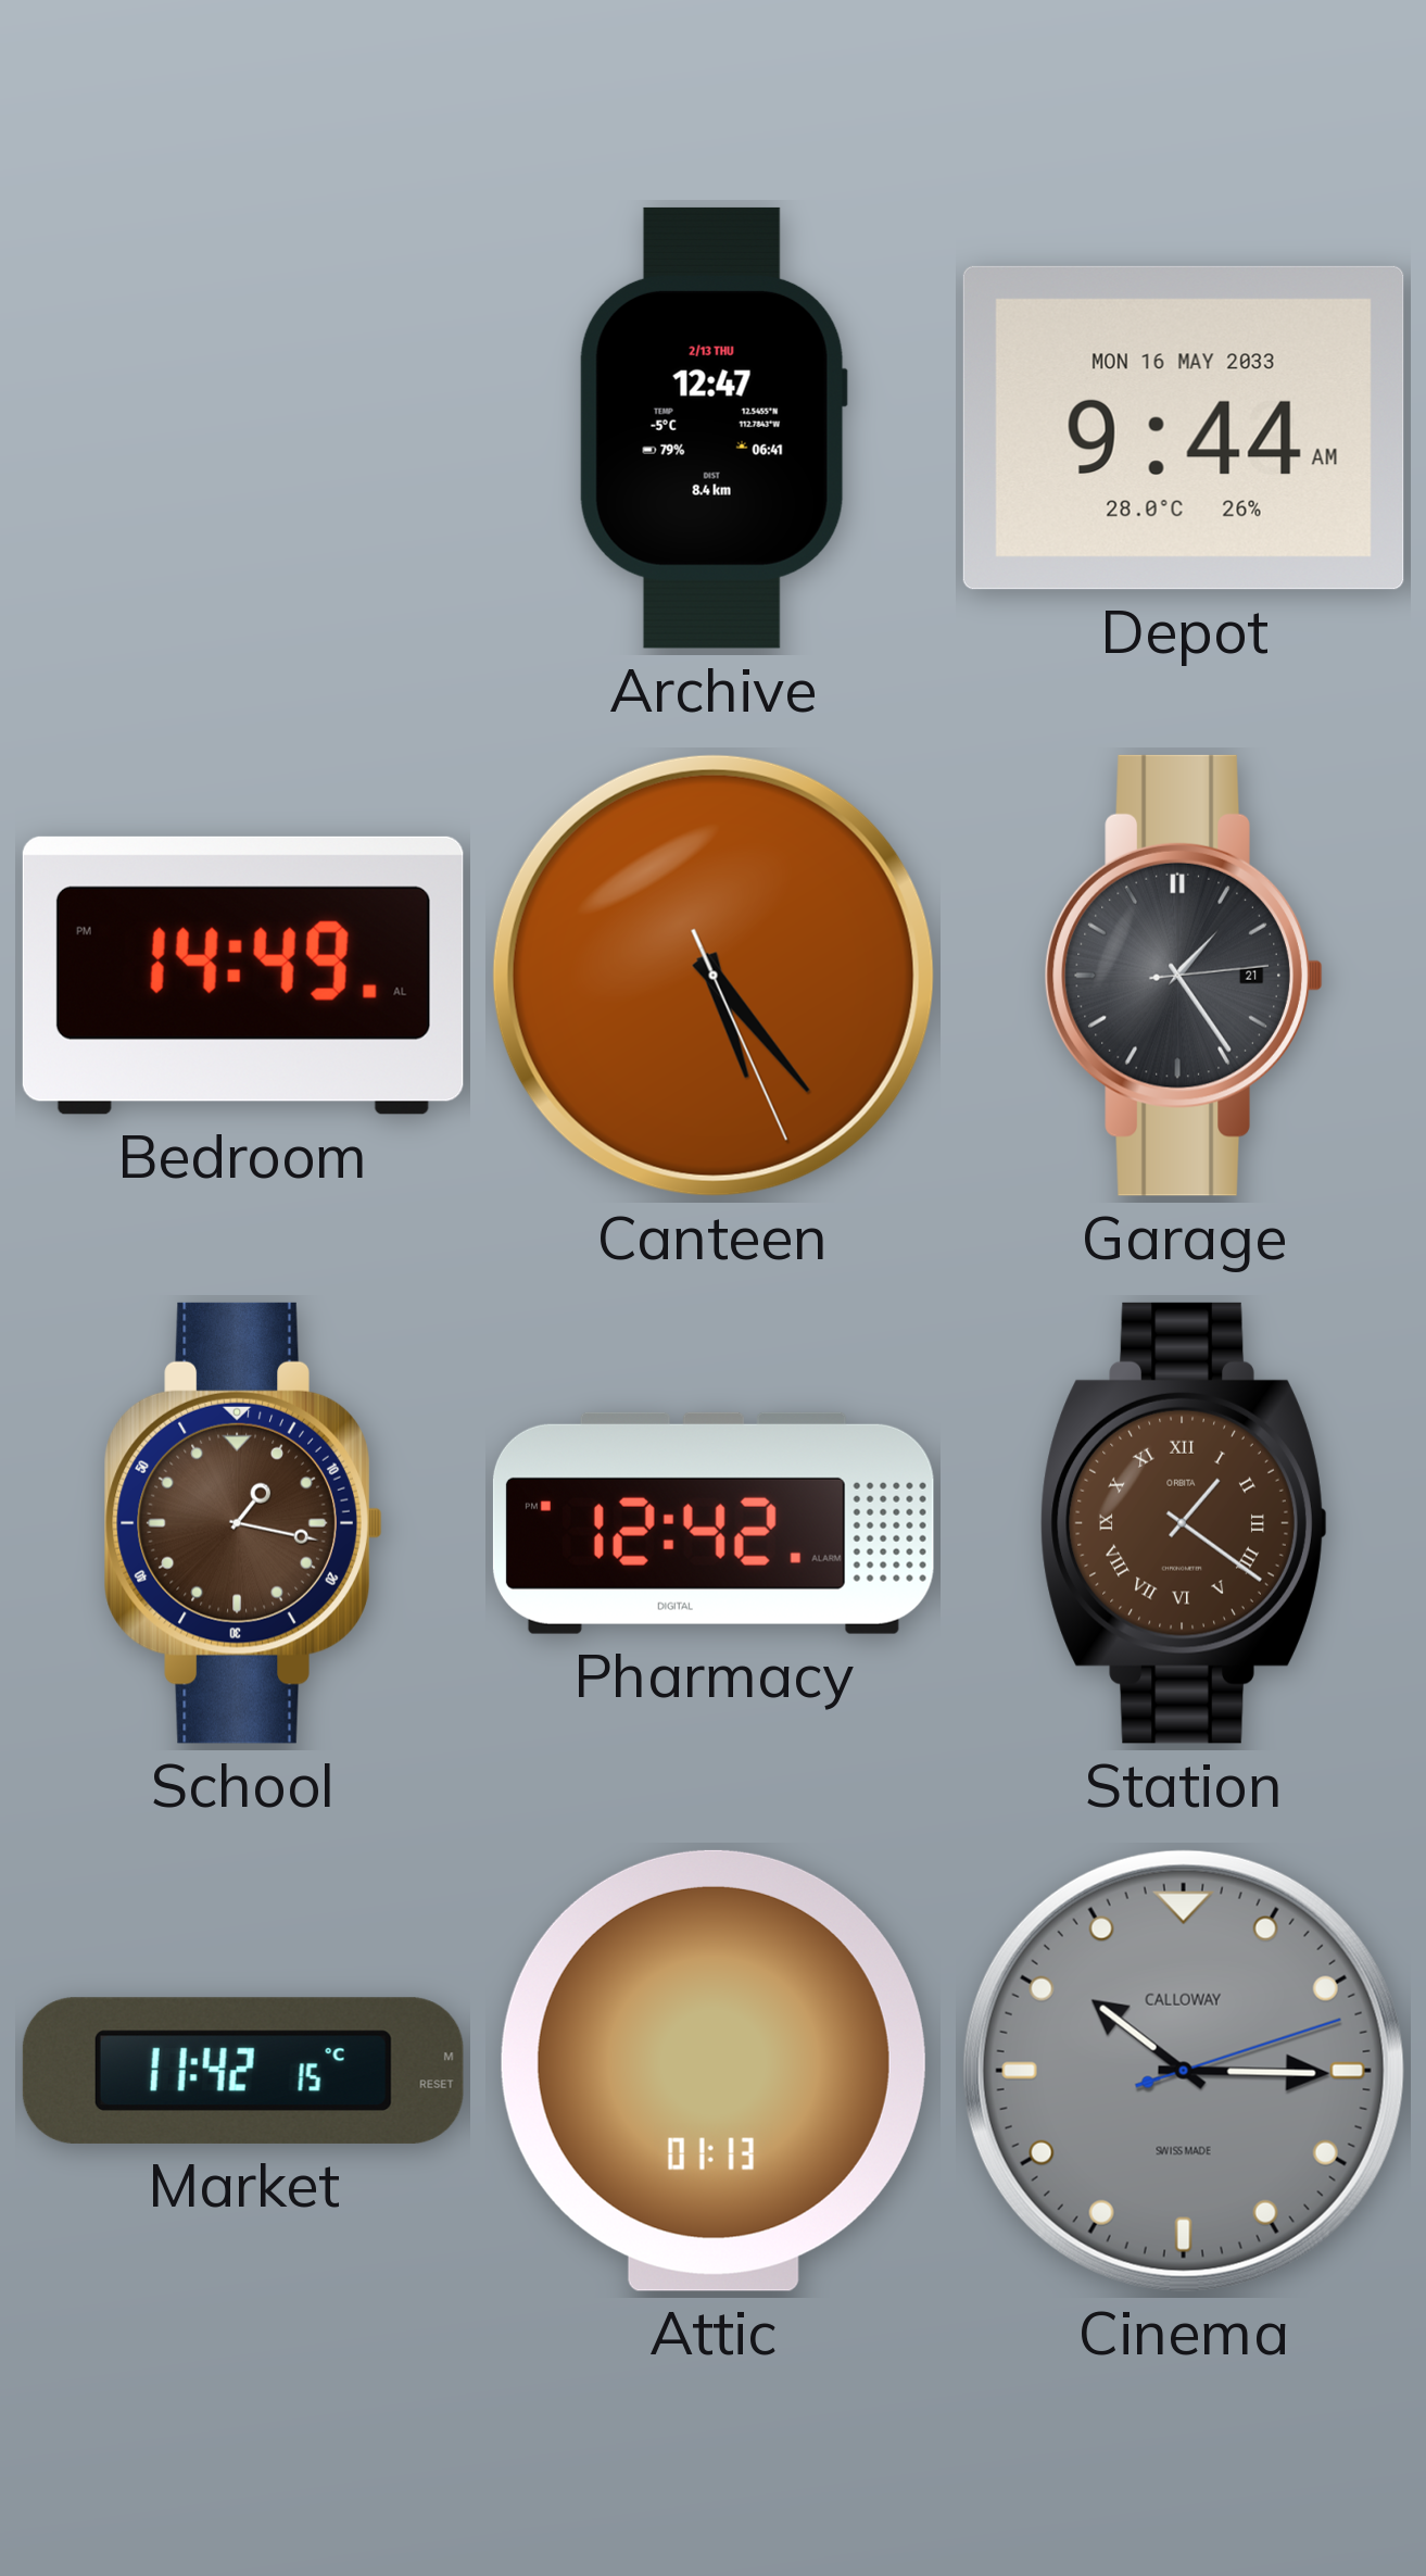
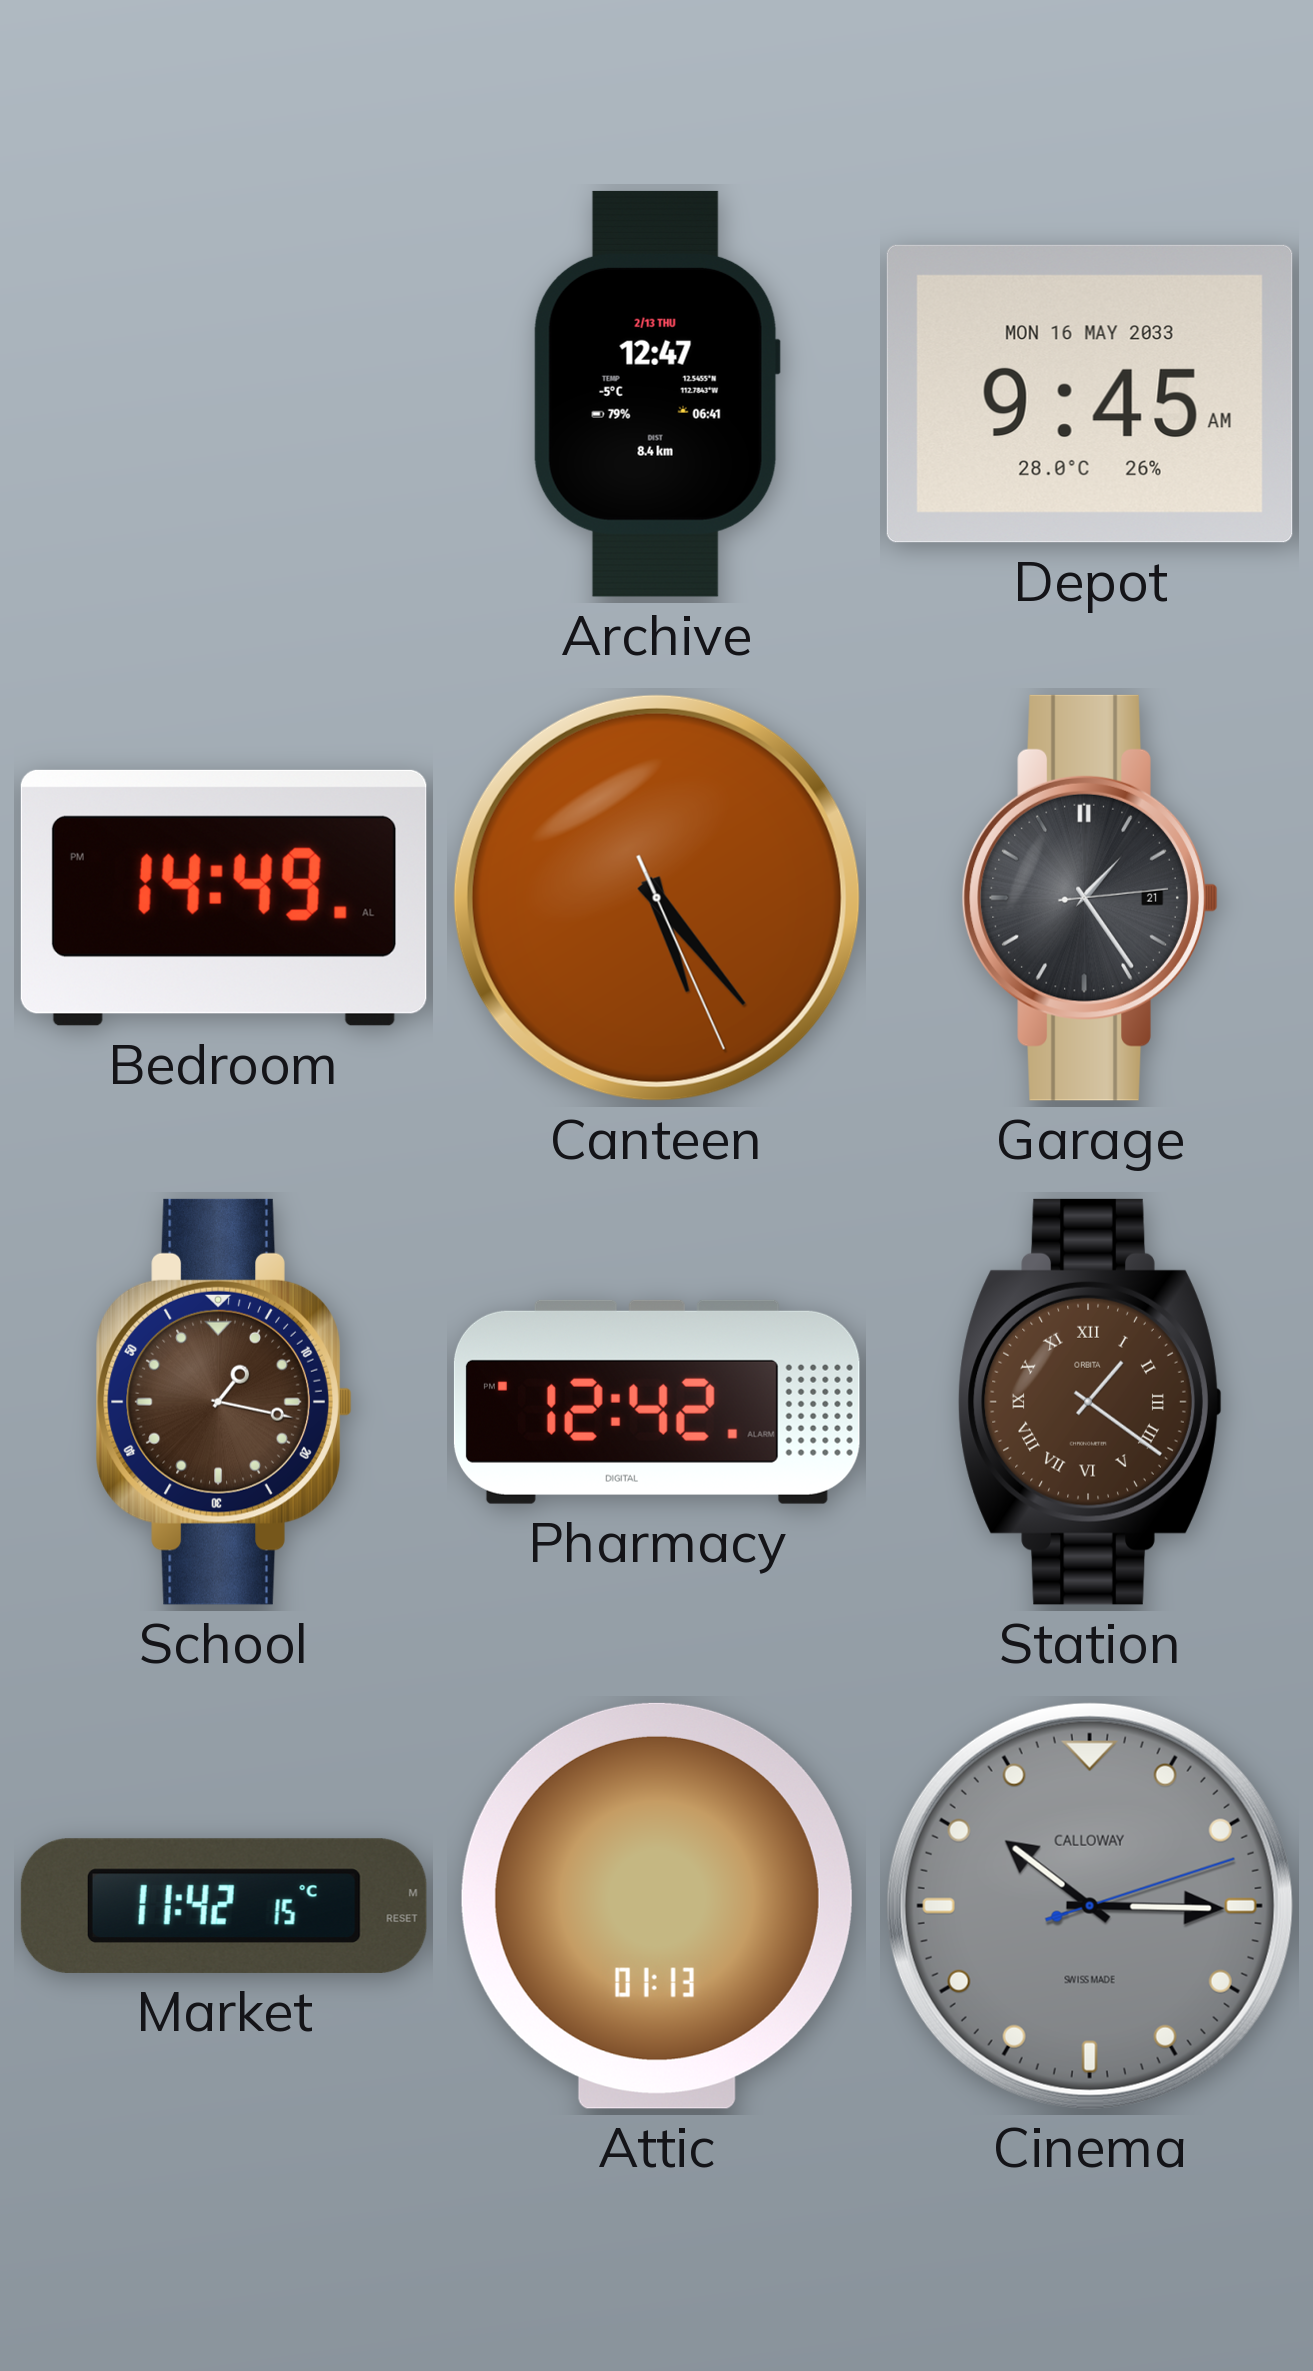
Depot: 9:44 -> 9:45 (1090, 394)
